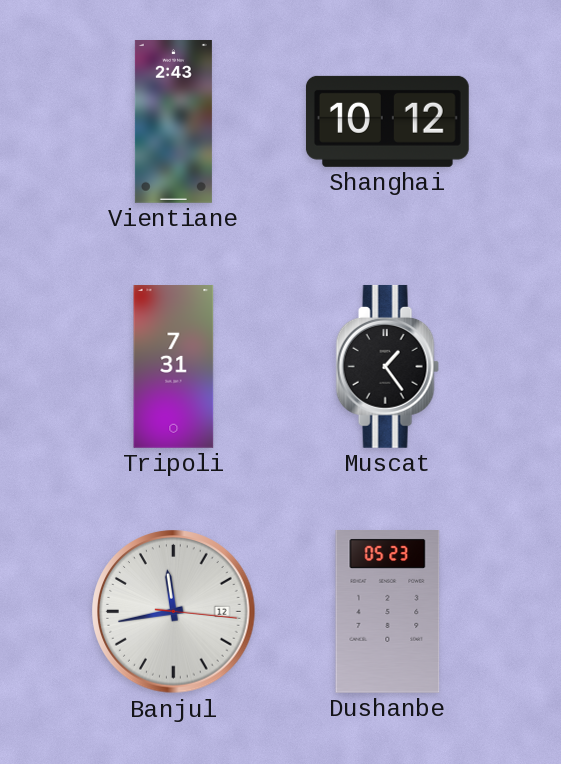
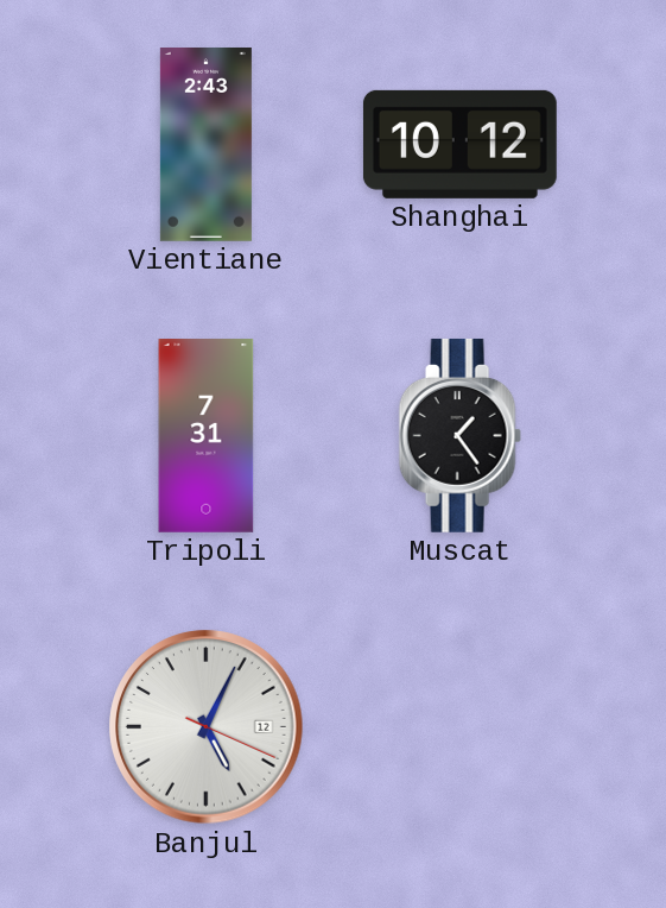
Banjul: 11:43 -> 5:04 (207, 727)
Dushanbe: 05:23 -> none (388, 612)
